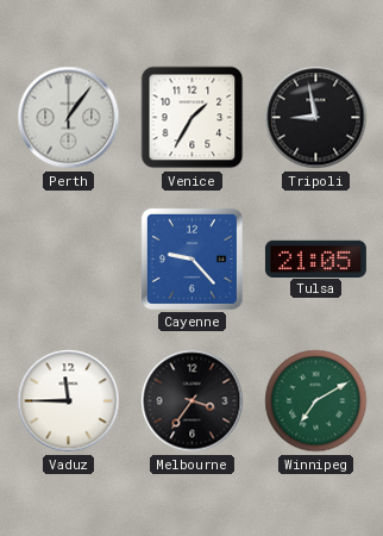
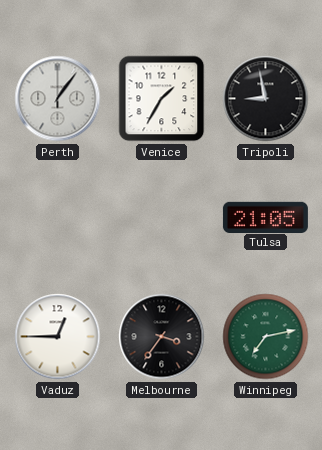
Cayenne: 9:23 -> none (191, 258)
Vaduz: 11:45 -> 12:45 (58, 337)
Winnipeg: 7:10 -> 7:13 (266, 337)
